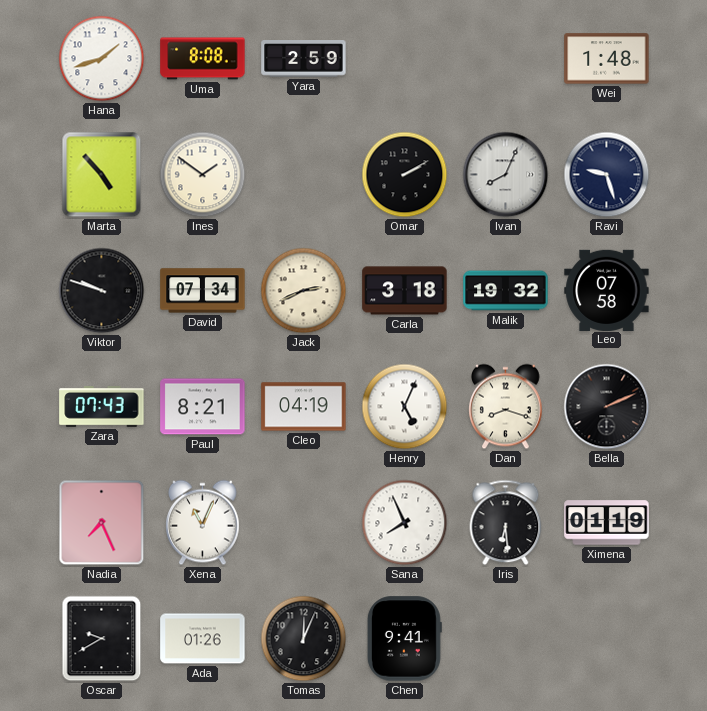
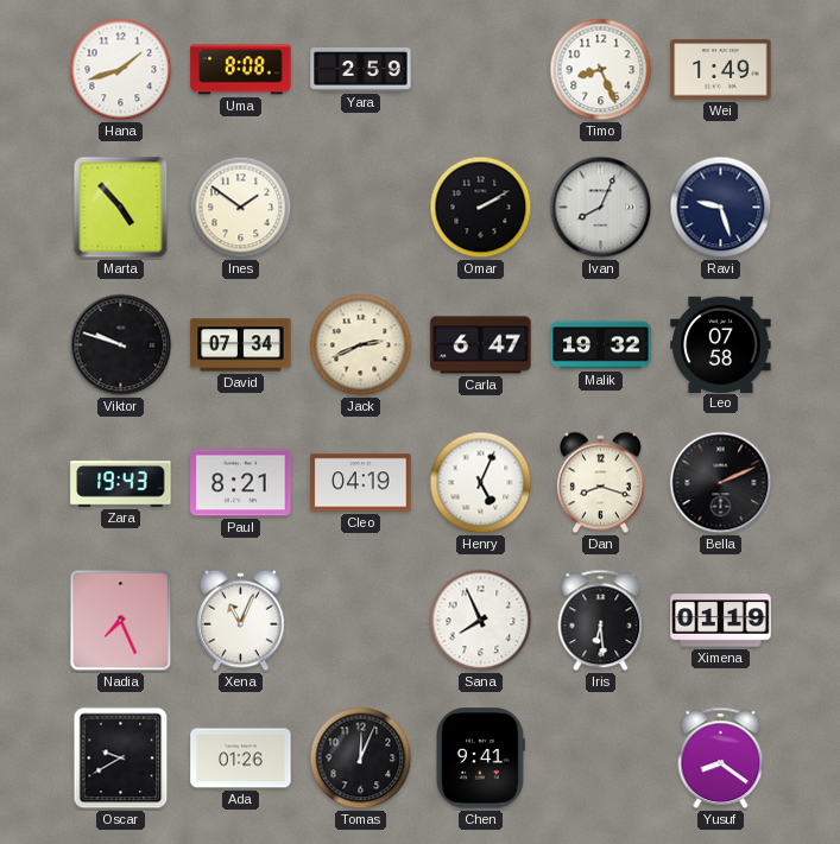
Timo: none -> 8:26 (601, 70)
Wei: 1:48 -> 1:49 (721, 70)
Carla: 3:18 -> 6:47 (481, 345)
Zara: 07:43 -> 19:43 (121, 483)
Yusuf: none -> 8:21 (721, 759)
